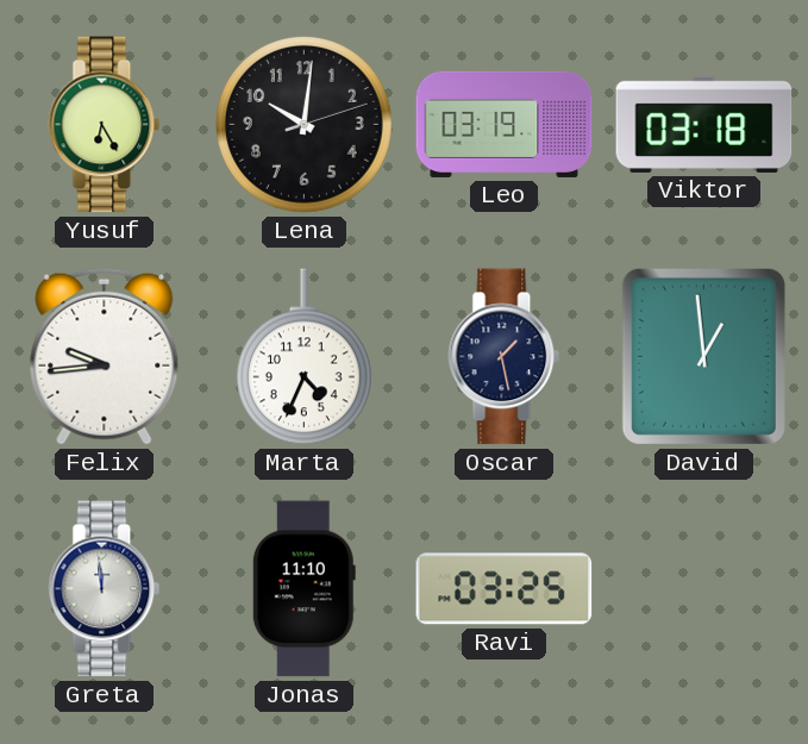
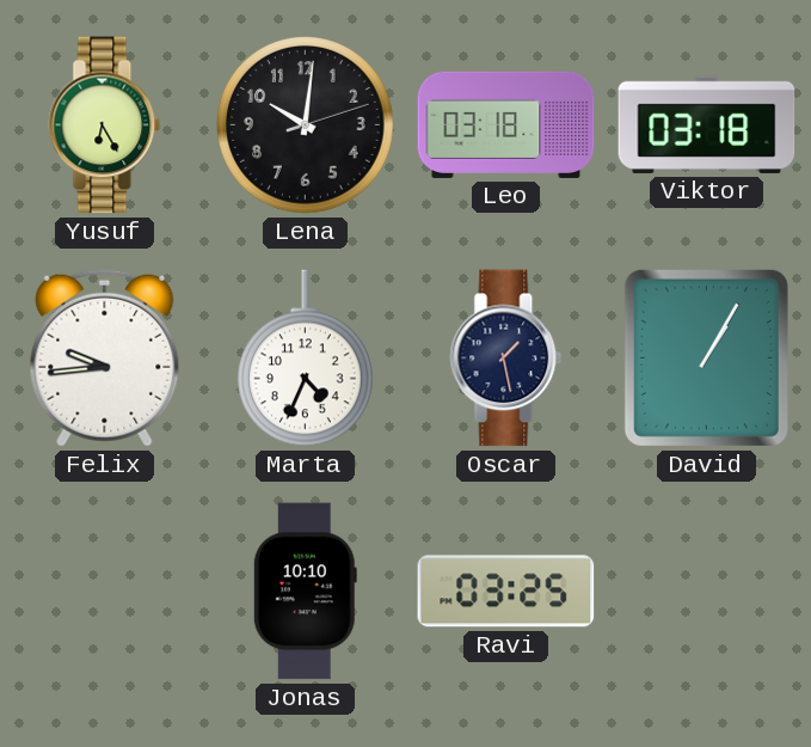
Leo: 03:19 -> 03:18 (506, 124)
David: 12:59 -> 1:05 (706, 357)
Greta: 11:59 -> none (105, 589)
Jonas: 11:10 -> 10:10 (305, 592)
